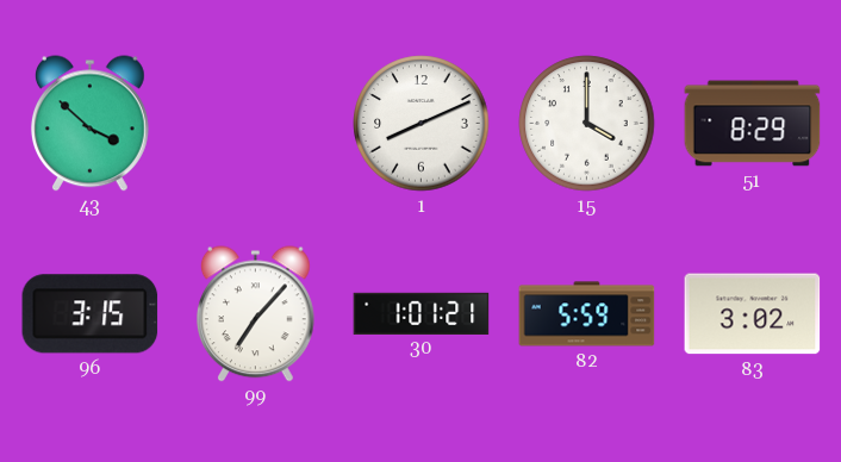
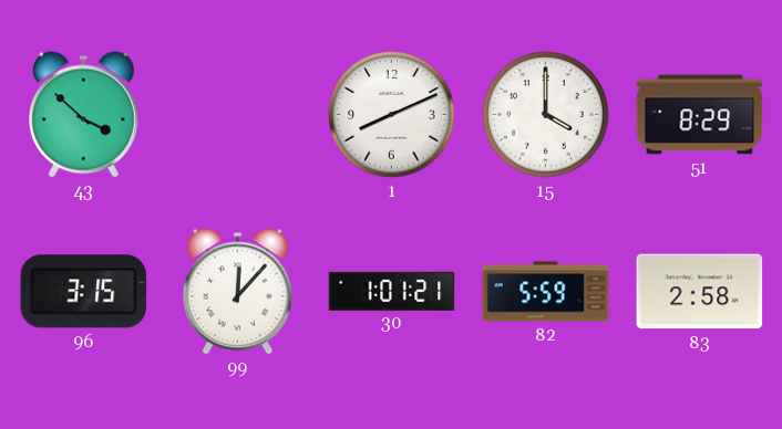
99: 7:07 -> 12:07 (237, 292)
83: 3:02 -> 2:58 (700, 292)
